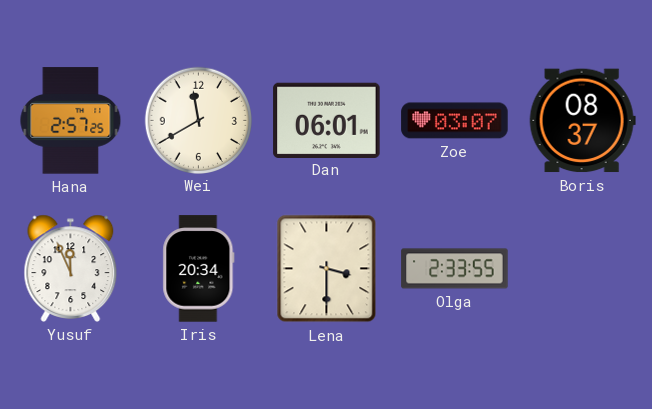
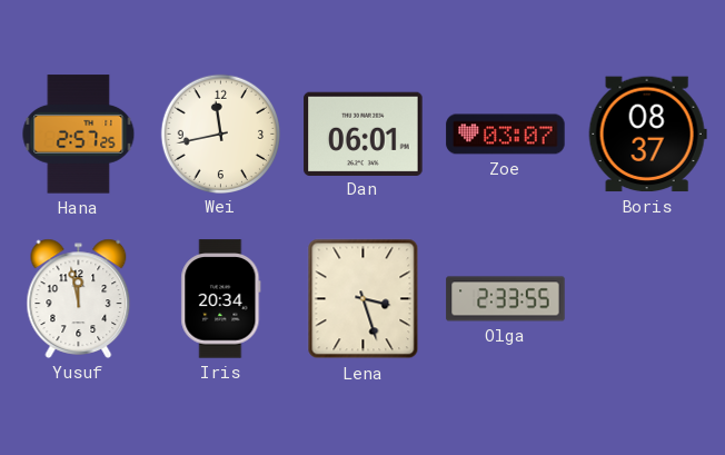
Wei: 11:40 -> 11:43 (220, 133)
Yusuf: 11:56 -> 11:58 (79, 298)
Lena: 3:30 -> 3:27 (364, 299)
